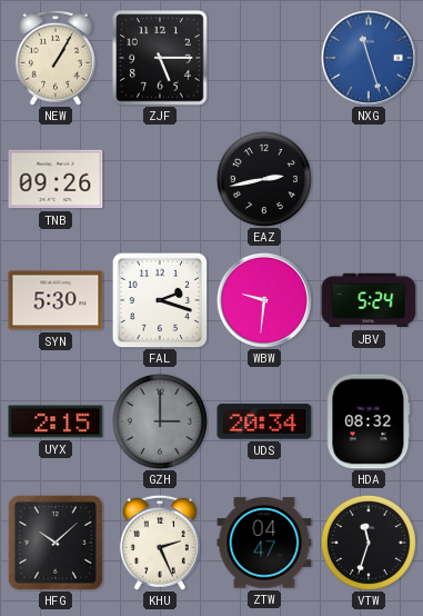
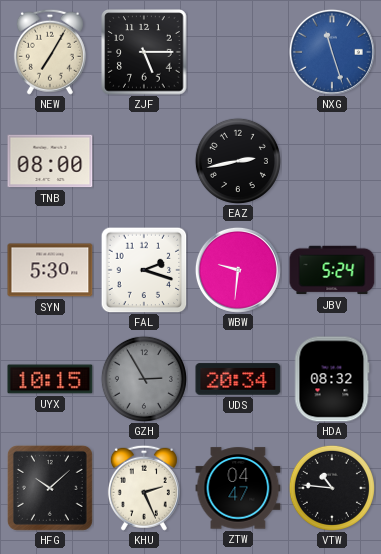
NEW: 1:05 -> 7:05 (50, 52)
TNB: 09:26 -> 08:00 (50, 161)
UYX: 2:15 -> 10:15 (50, 379)
GZH: 3:00 -> 2:55 (144, 379)
VTW: 11:33 -> 10:46 (332, 488)
